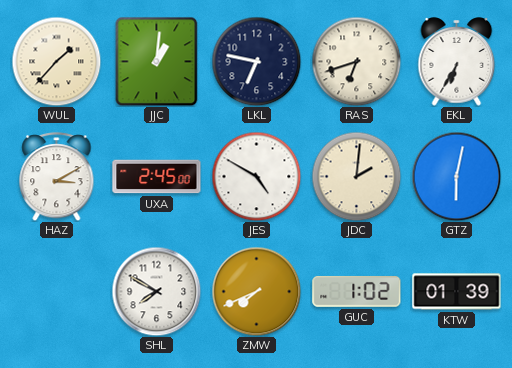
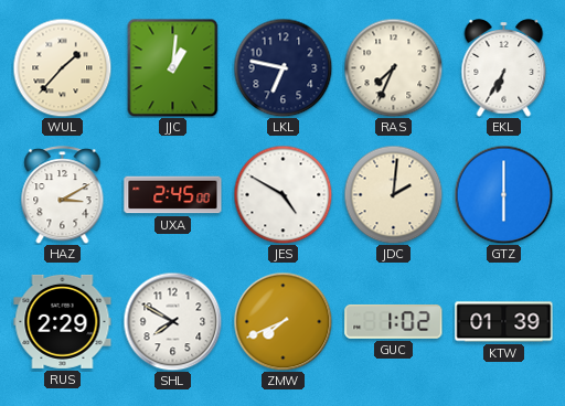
RAS: 6:42 -> 7:34 (393, 67)
GTZ: 6:02 -> 6:00 (503, 194)
RUS: none -> 2:29 (63, 321)
